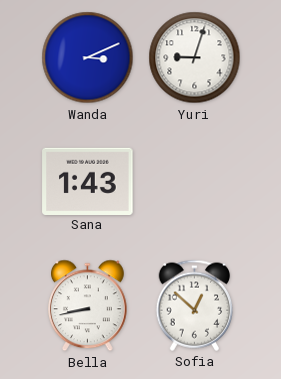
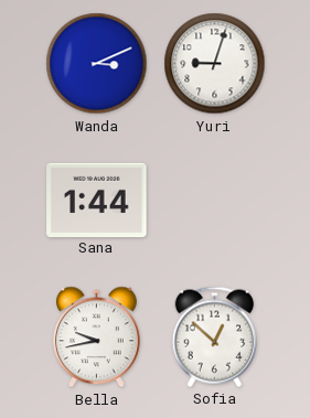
Sana: 1:43 -> 1:44 (97, 200)
Bella: 8:43 -> 9:43 (97, 337)
